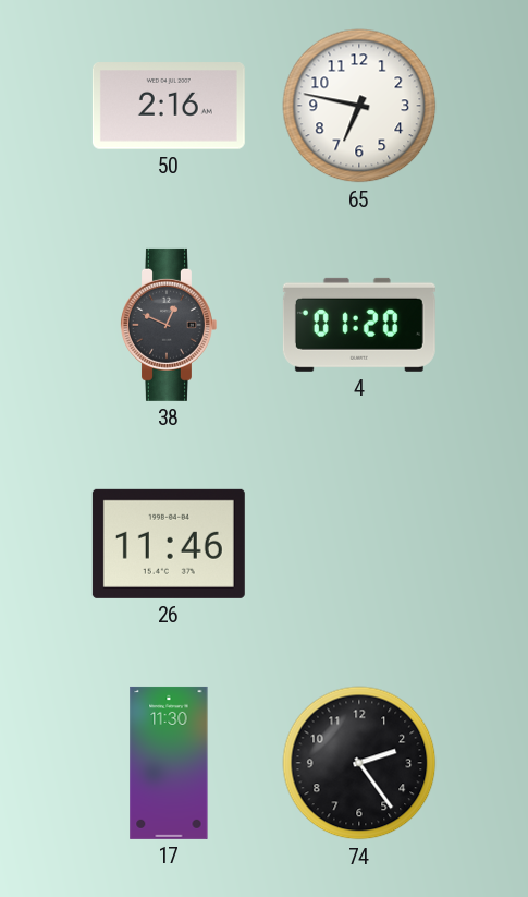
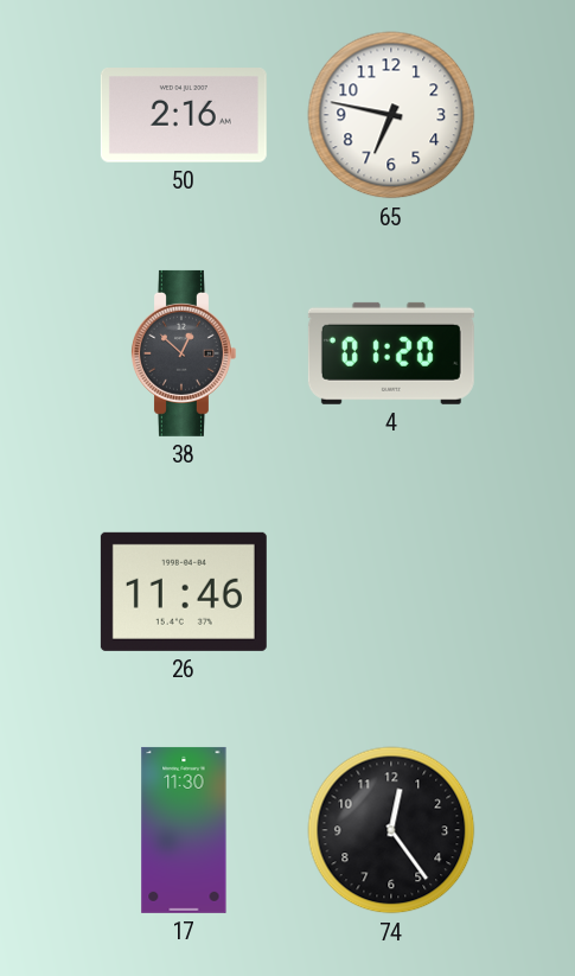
38: 12:49 -> 12:52 (183, 353)
74: 2:24 -> 12:24 (391, 830)
